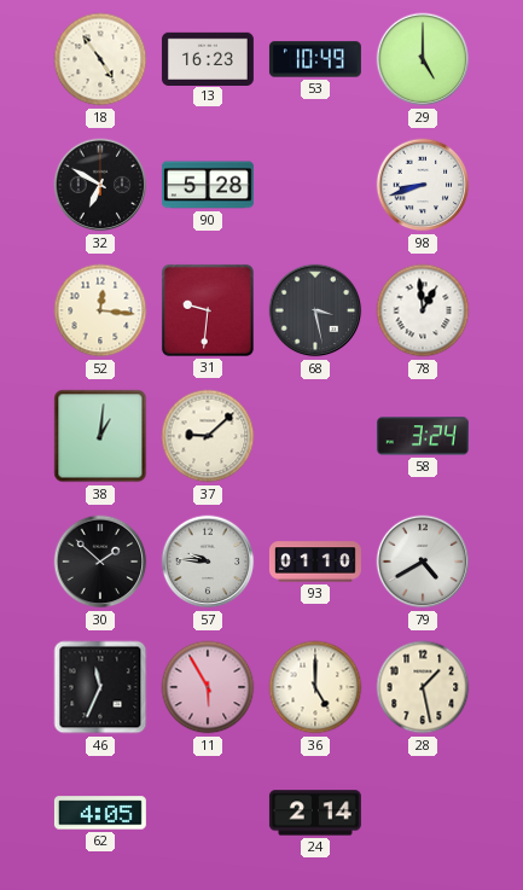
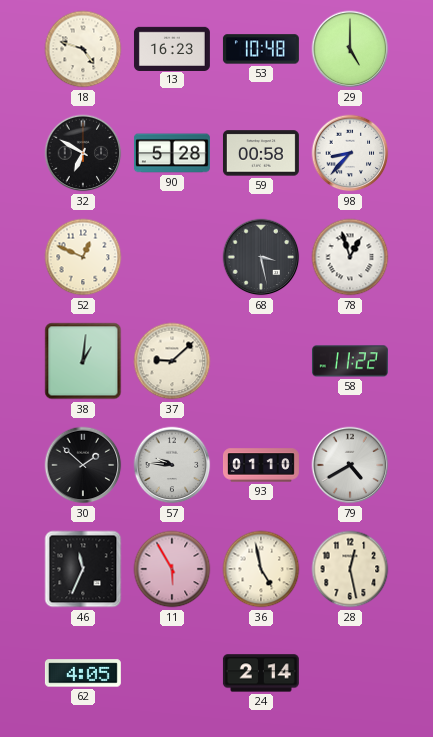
18: 4:54 -> 4:48 (83, 49)
53: 10:49 -> 10:48 (261, 49)
59: none -> 00:58 (261, 153)
98: 8:42 -> 8:37 (350, 153)
52: 12:16 -> 12:49 (83, 257)
31: 9:31 -> none (208, 310)
78: 12:59 -> 12:57 (350, 257)
58: 3:24 -> 11:22 (350, 361)
36: 5:00 -> 4:58 (261, 569)
28: 1:28 -> 12:28 (350, 569)
